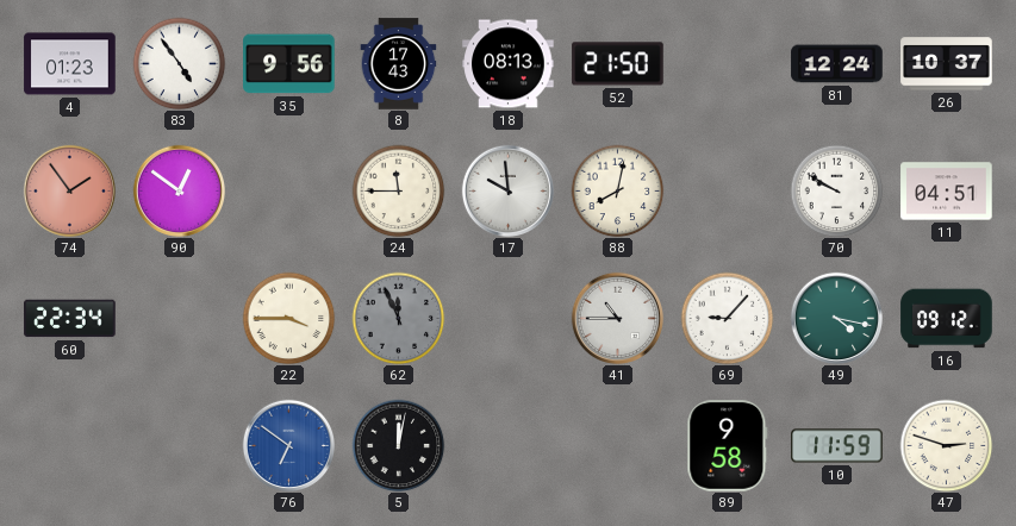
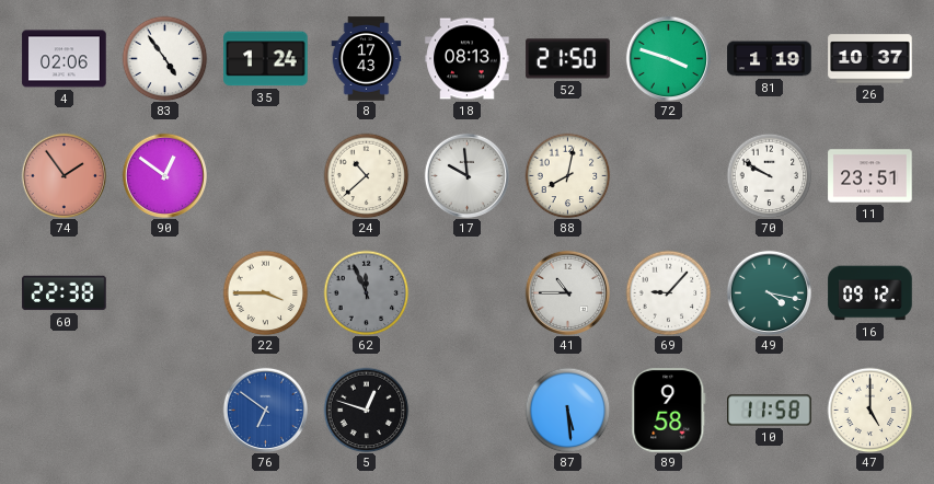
4: 01:23 -> 02:06 (65, 59)
35: 9:56 -> 1:24 (266, 59)
72: none -> 3:48 (668, 58)
81: 12:24 -> 1:19 (770, 59)
24: 11:45 -> 10:38 (366, 175)
11: 04:51 -> 23:51 (870, 176)
60: 22:34 -> 22:38 (65, 293)
5: 12:02 -> 12:48 (366, 410)
87: none -> 5:29 (567, 410)
10: 11:59 -> 11:58 (770, 411)
47: 2:48 -> 5:00 (869, 410)
